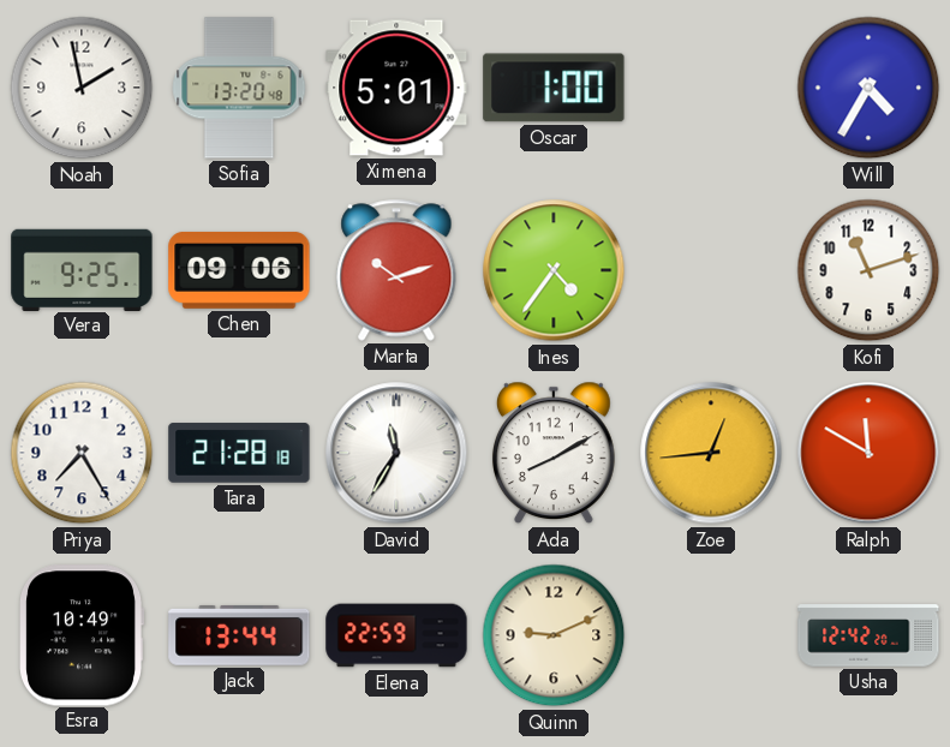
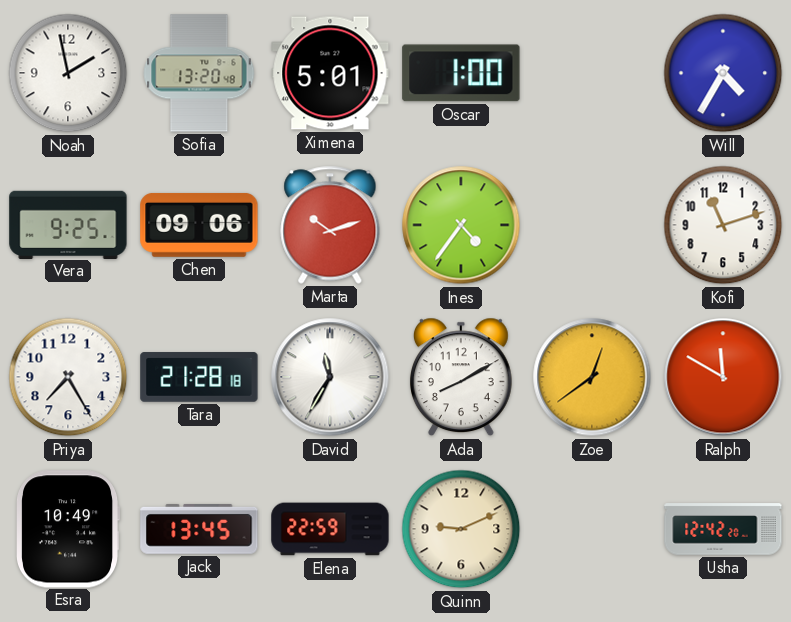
Zoe: 12:44 -> 12:39 (592, 377)
Jack: 13:44 -> 13:45 (199, 529)
